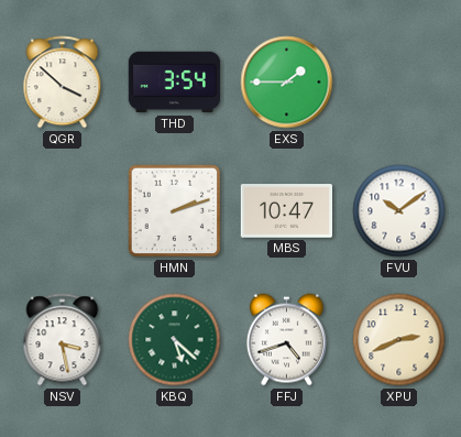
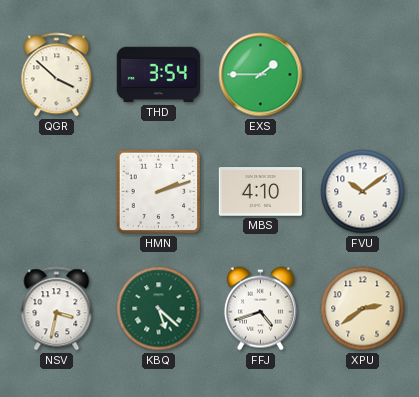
MBS: 10:47 -> 4:10 (260, 192)
NSV: 3:28 -> 3:32 (57, 309)
XPU: 2:41 -> 2:39 (363, 309)
